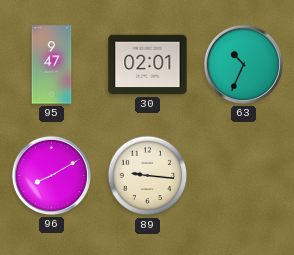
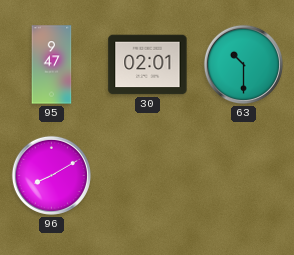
63: 10:34 -> 10:30 (243, 64)
89: 9:16 -> none (148, 176)
